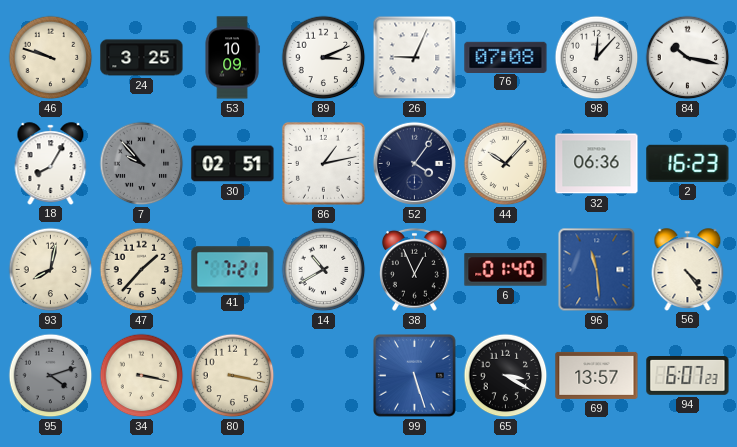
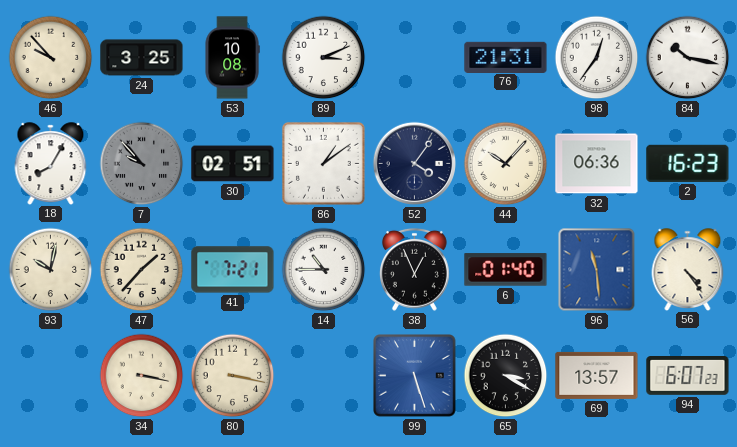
46: 9:48 -> 9:53 (51, 58)
53: 10:09 -> 10:08 (232, 58)
26: 9:04 -> none (415, 58)
76: 07:08 -> 21:31 (506, 57)
98: 12:07 -> 12:36 (597, 58)
86: 1:13 -> 1:09 (323, 163)
93: 8:02 -> 10:02 (51, 270)
14: 10:40 -> 10:45 (324, 270)
95: 4:12 -> none (51, 376)
